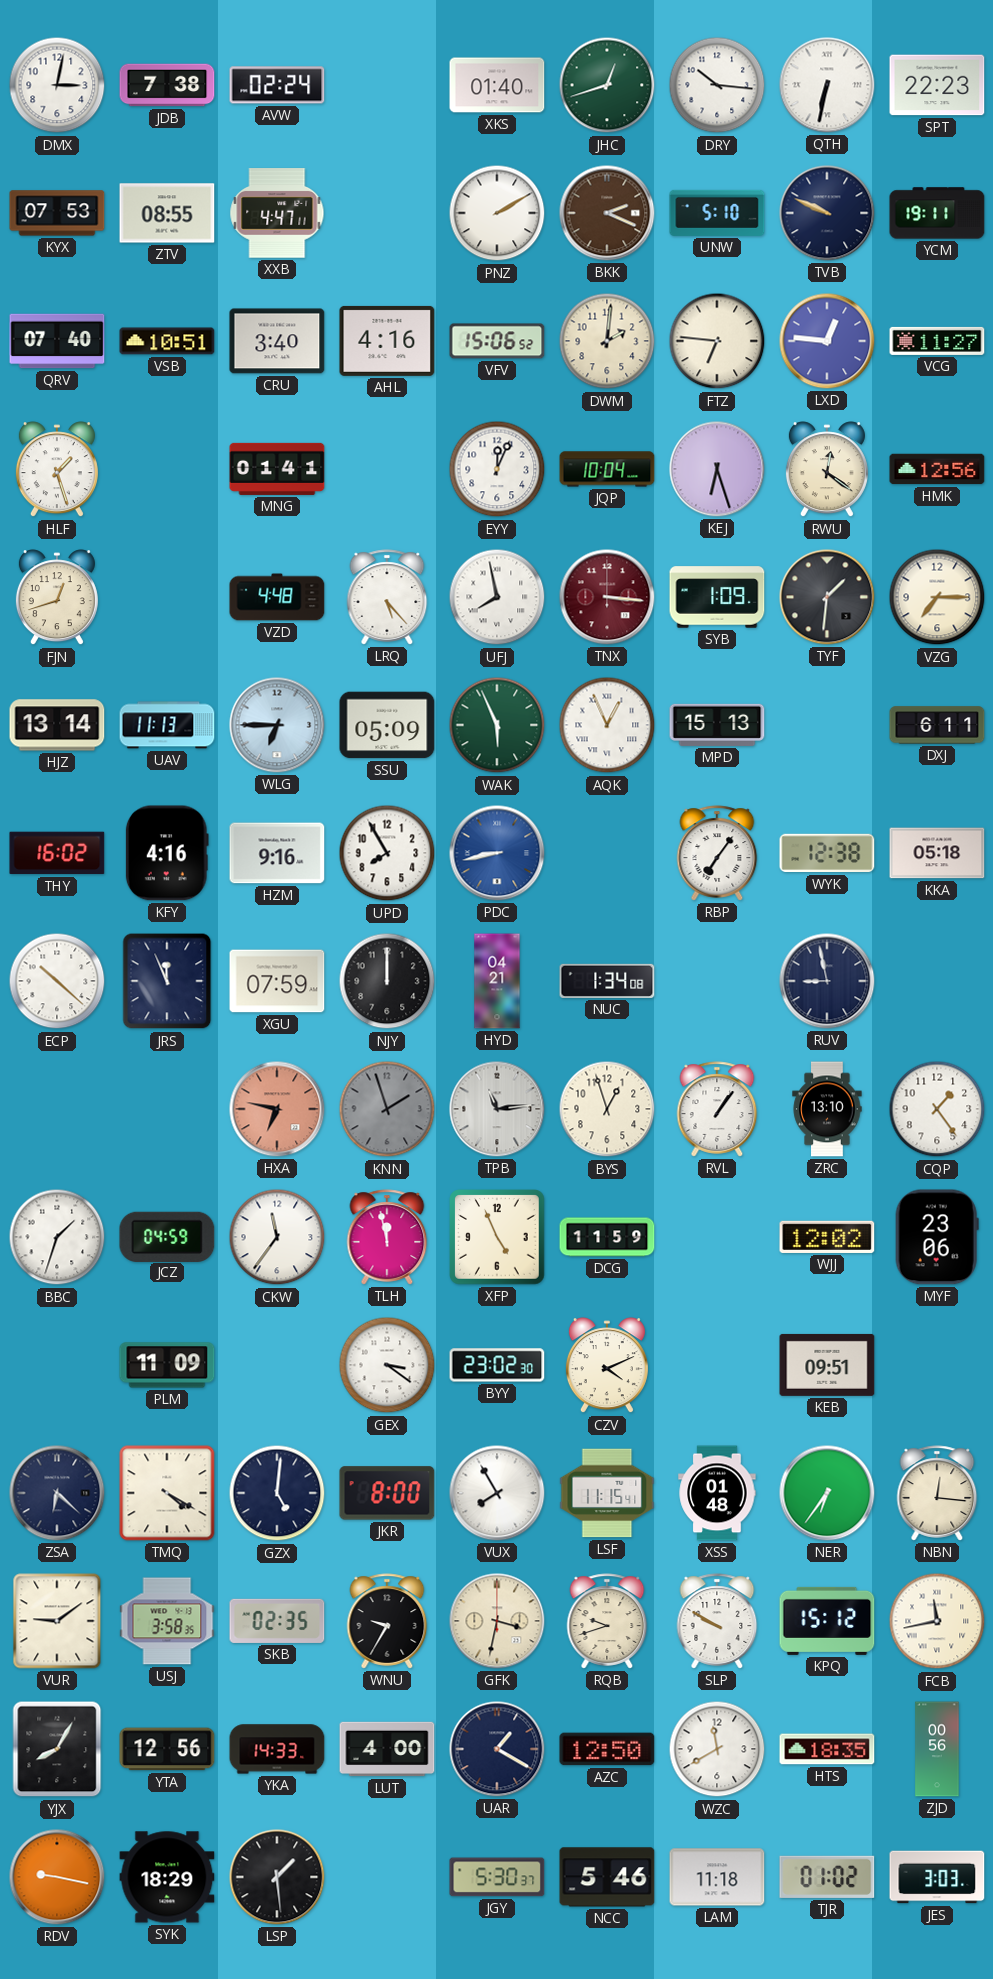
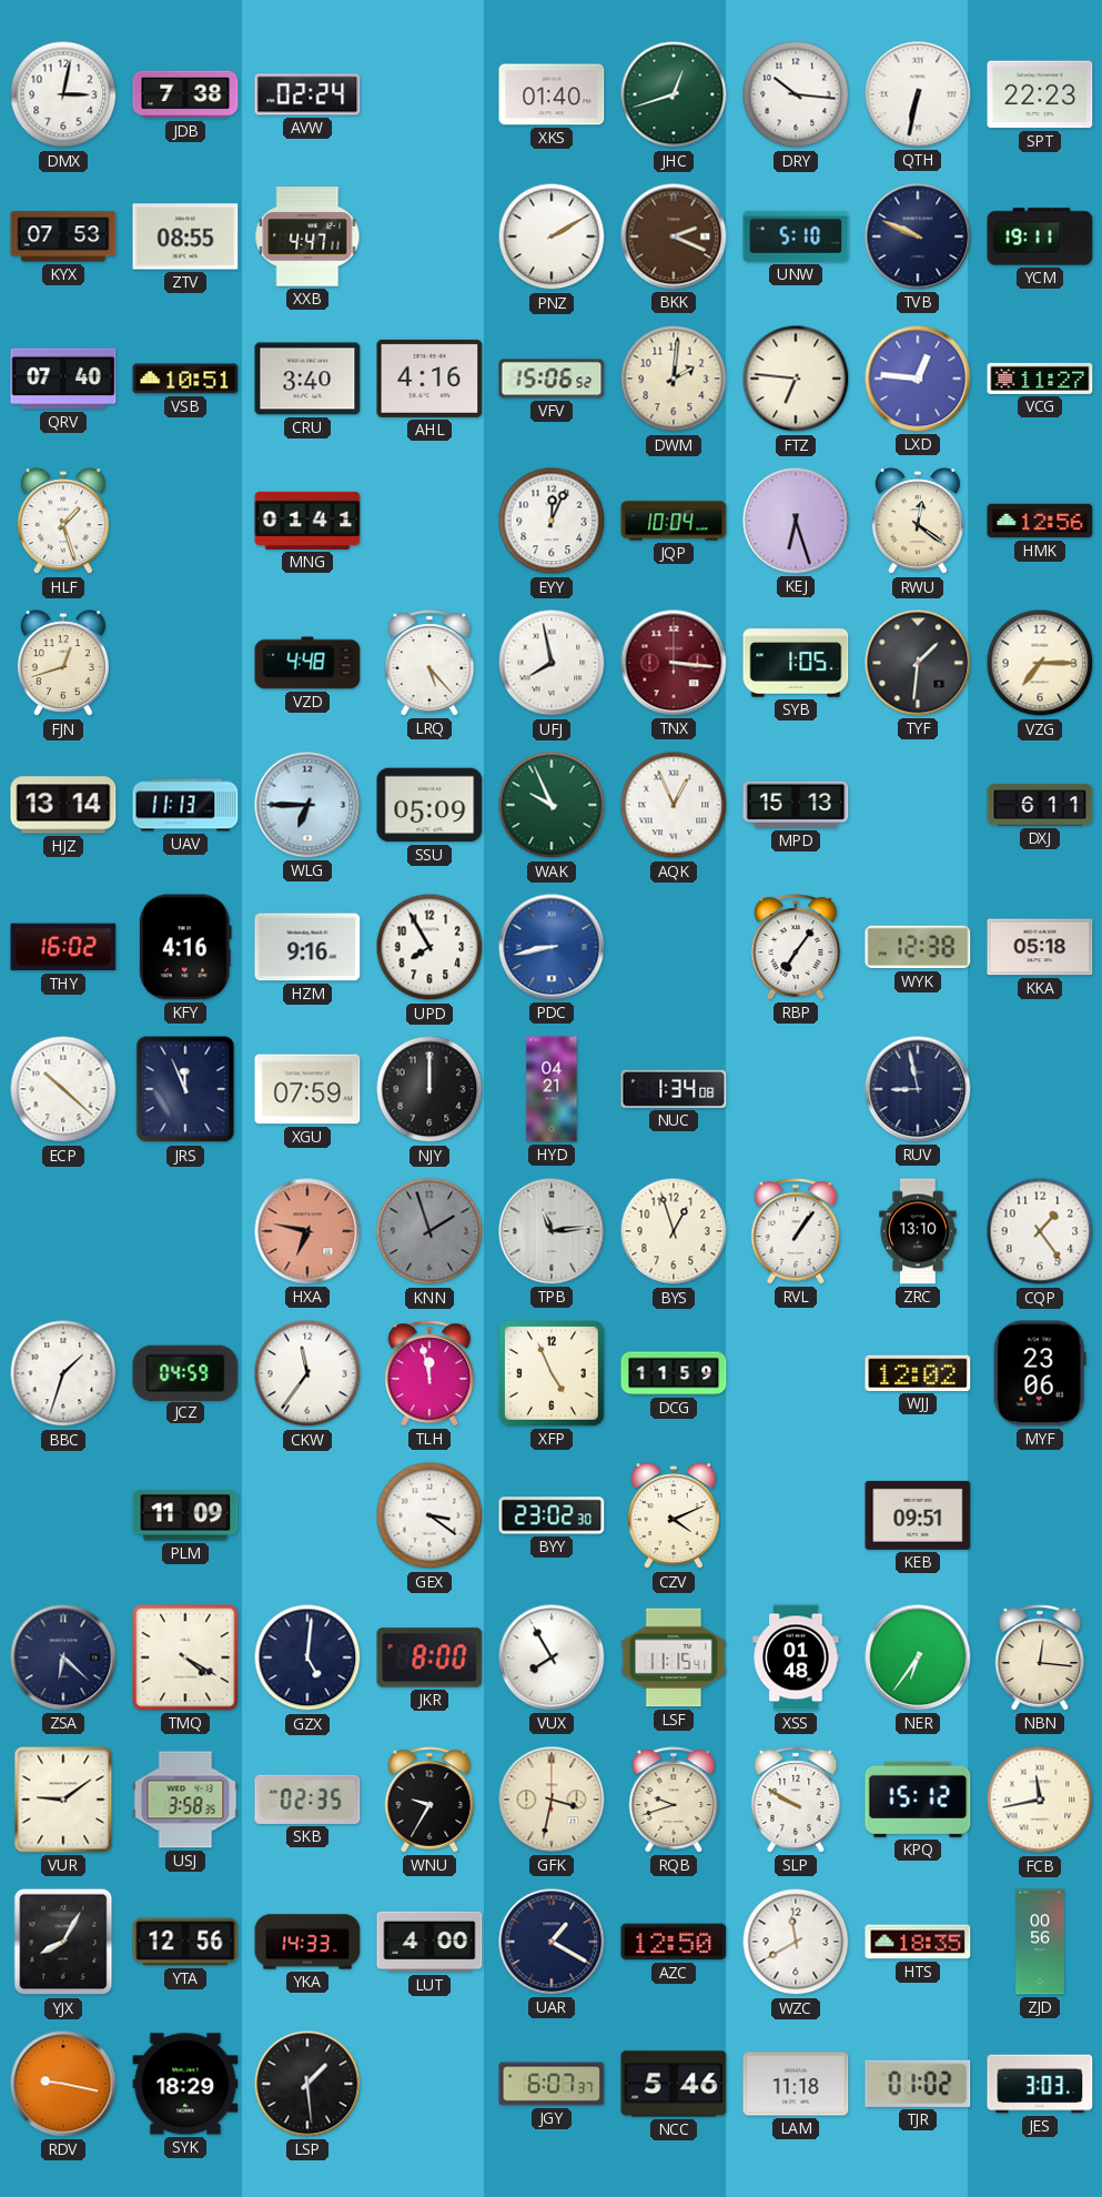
SYB: 1:09 -> 1:05 (796, 663)
WAK: 5:56 -> 9:56 (552, 805)
JGY: 5:30 -> 6:07 (552, 2084)
